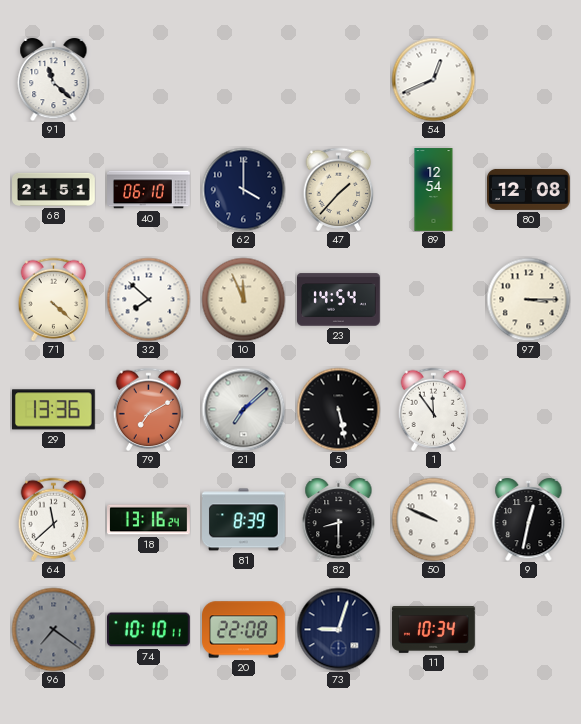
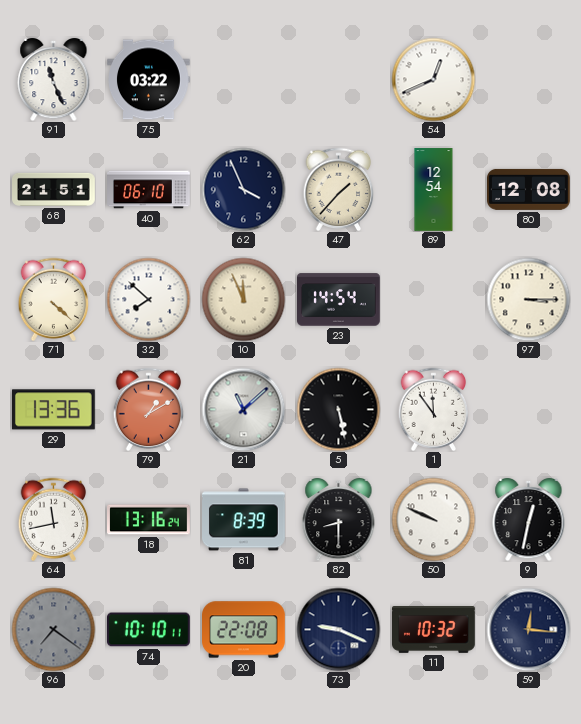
91: 11:22 -> 11:26 (54, 79)
75: none -> 03:22 (149, 80)
62: 4:00 -> 3:56 (243, 189)
79: 7:10 -> 1:10 (149, 409)
21: 7:08 -> 11:08 (243, 409)
64: 11:38 -> 11:43 (54, 519)
73: 9:03 -> 9:19 (338, 629)
11: 10:34 -> 10:32 (434, 630)
59: none -> 12:16 (528, 629)
